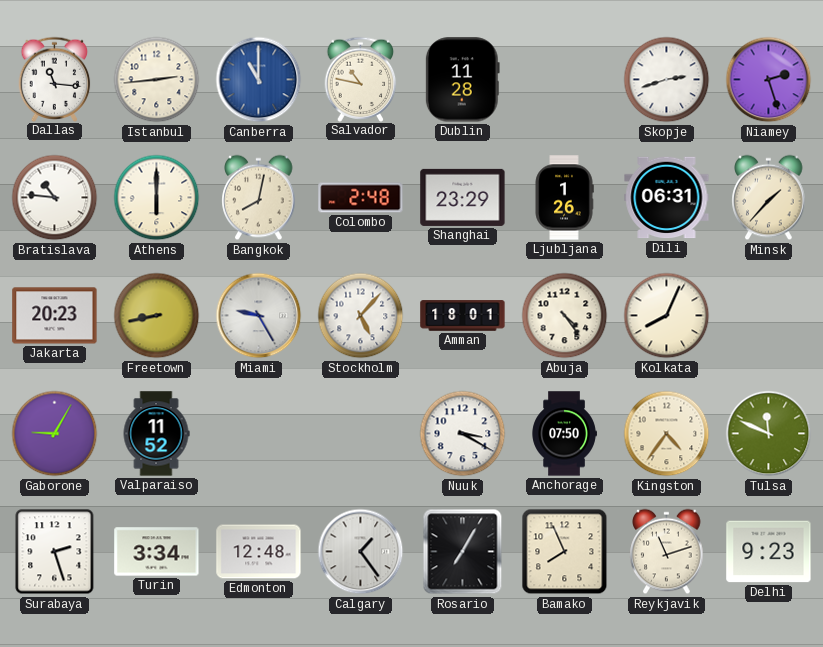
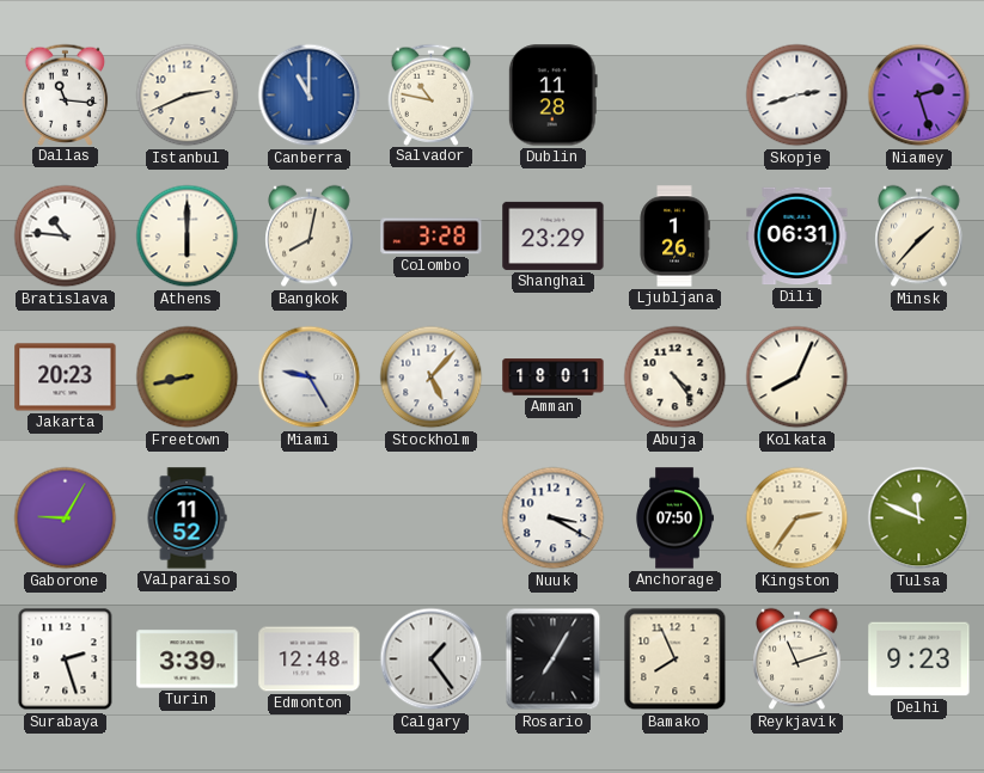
Istanbul: 2:44 -> 2:41 (188, 96)
Colombo: 2:48 -> 3:28 (432, 237)
Kingston: 4:36 -> 2:36 (797, 519)
Turin: 3:34 -> 3:39 (188, 659)
